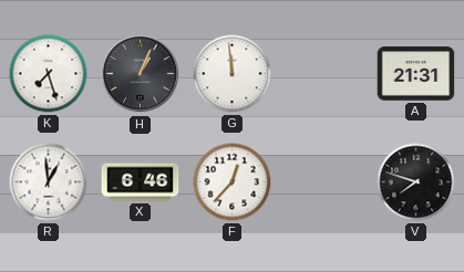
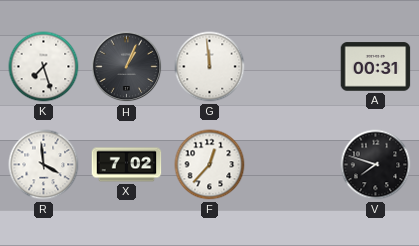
A: 21:31 -> 00:31 (376, 67)
R: 12:59 -> 3:59 (44, 165)
X: 6:46 -> 7:02 (127, 165)
